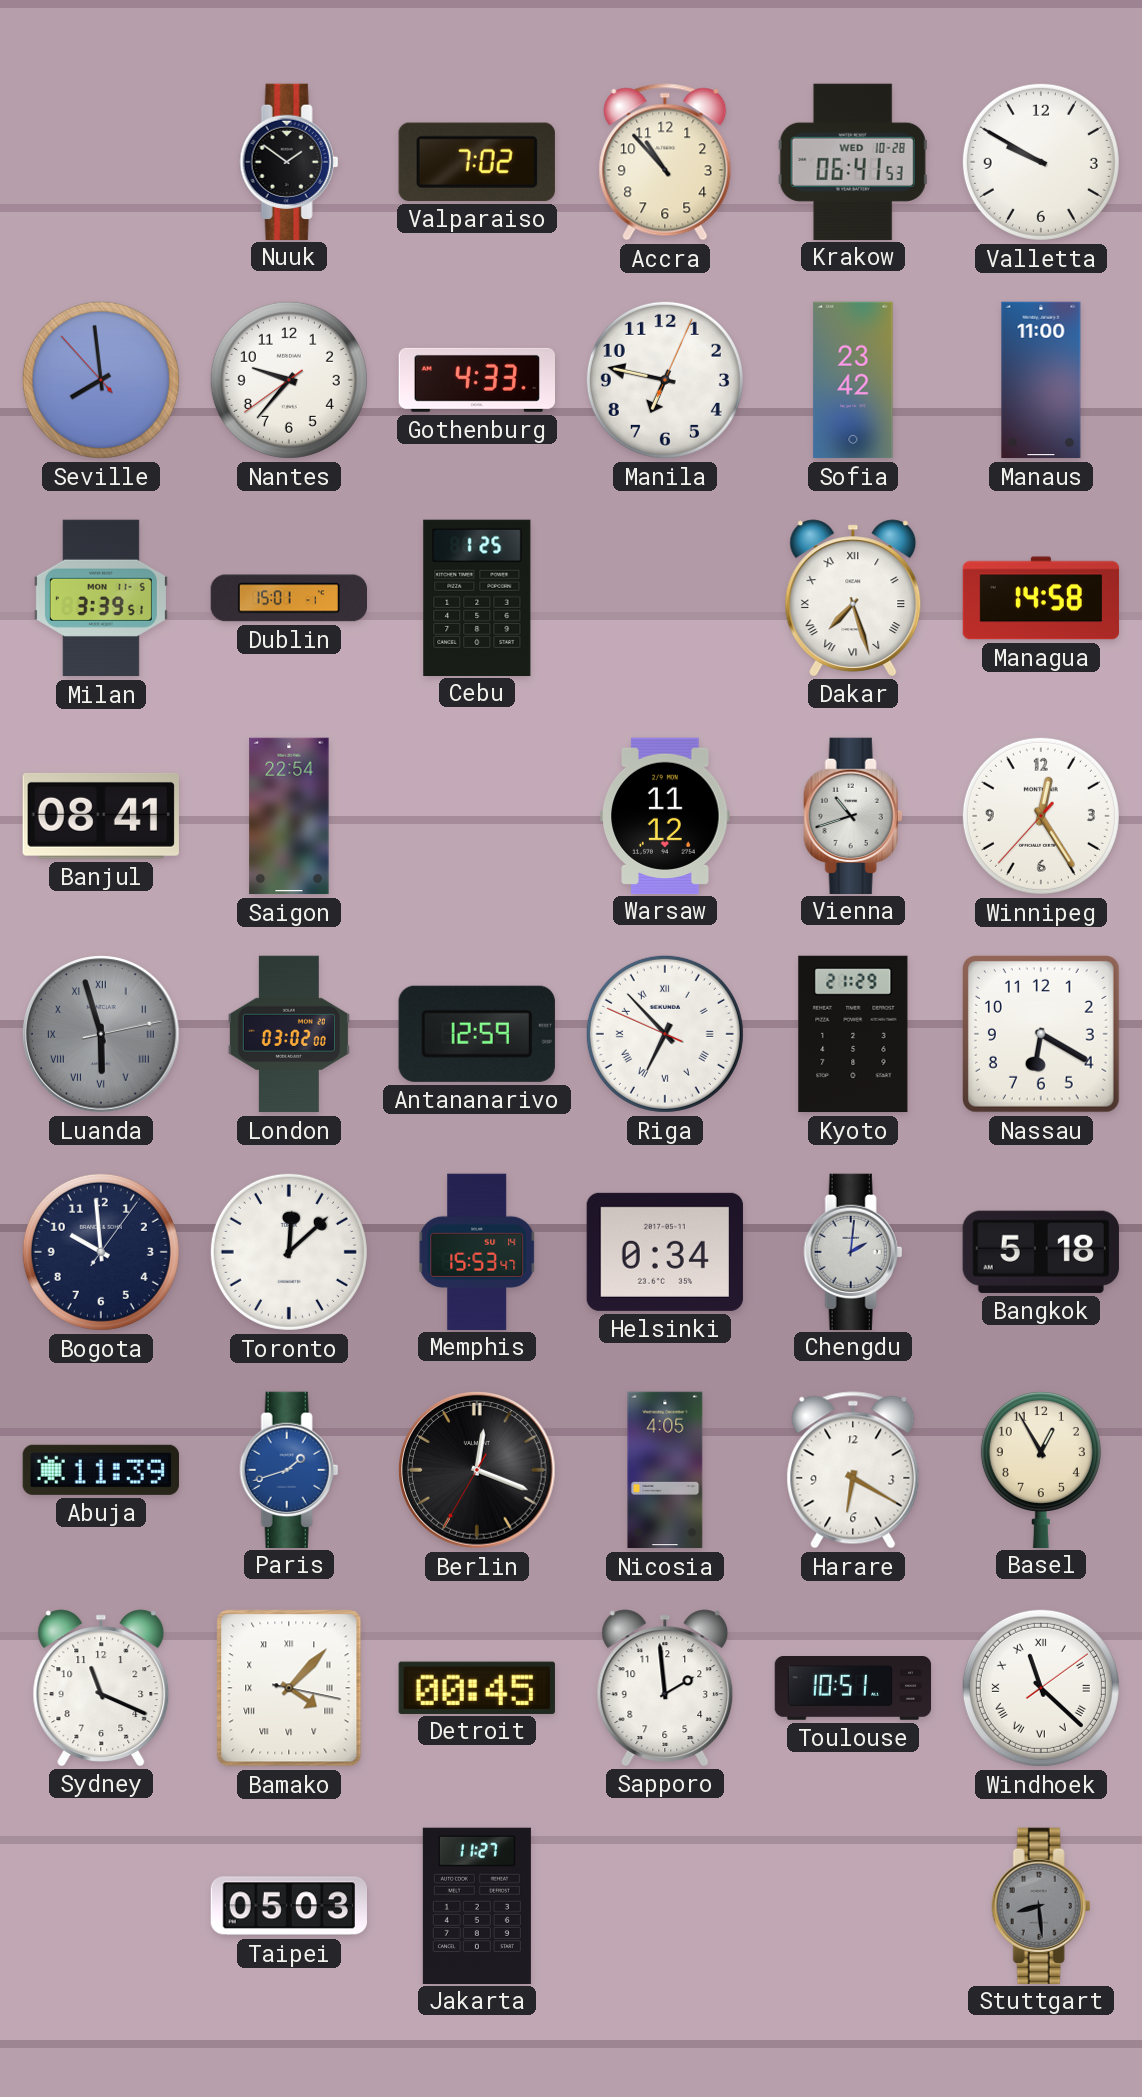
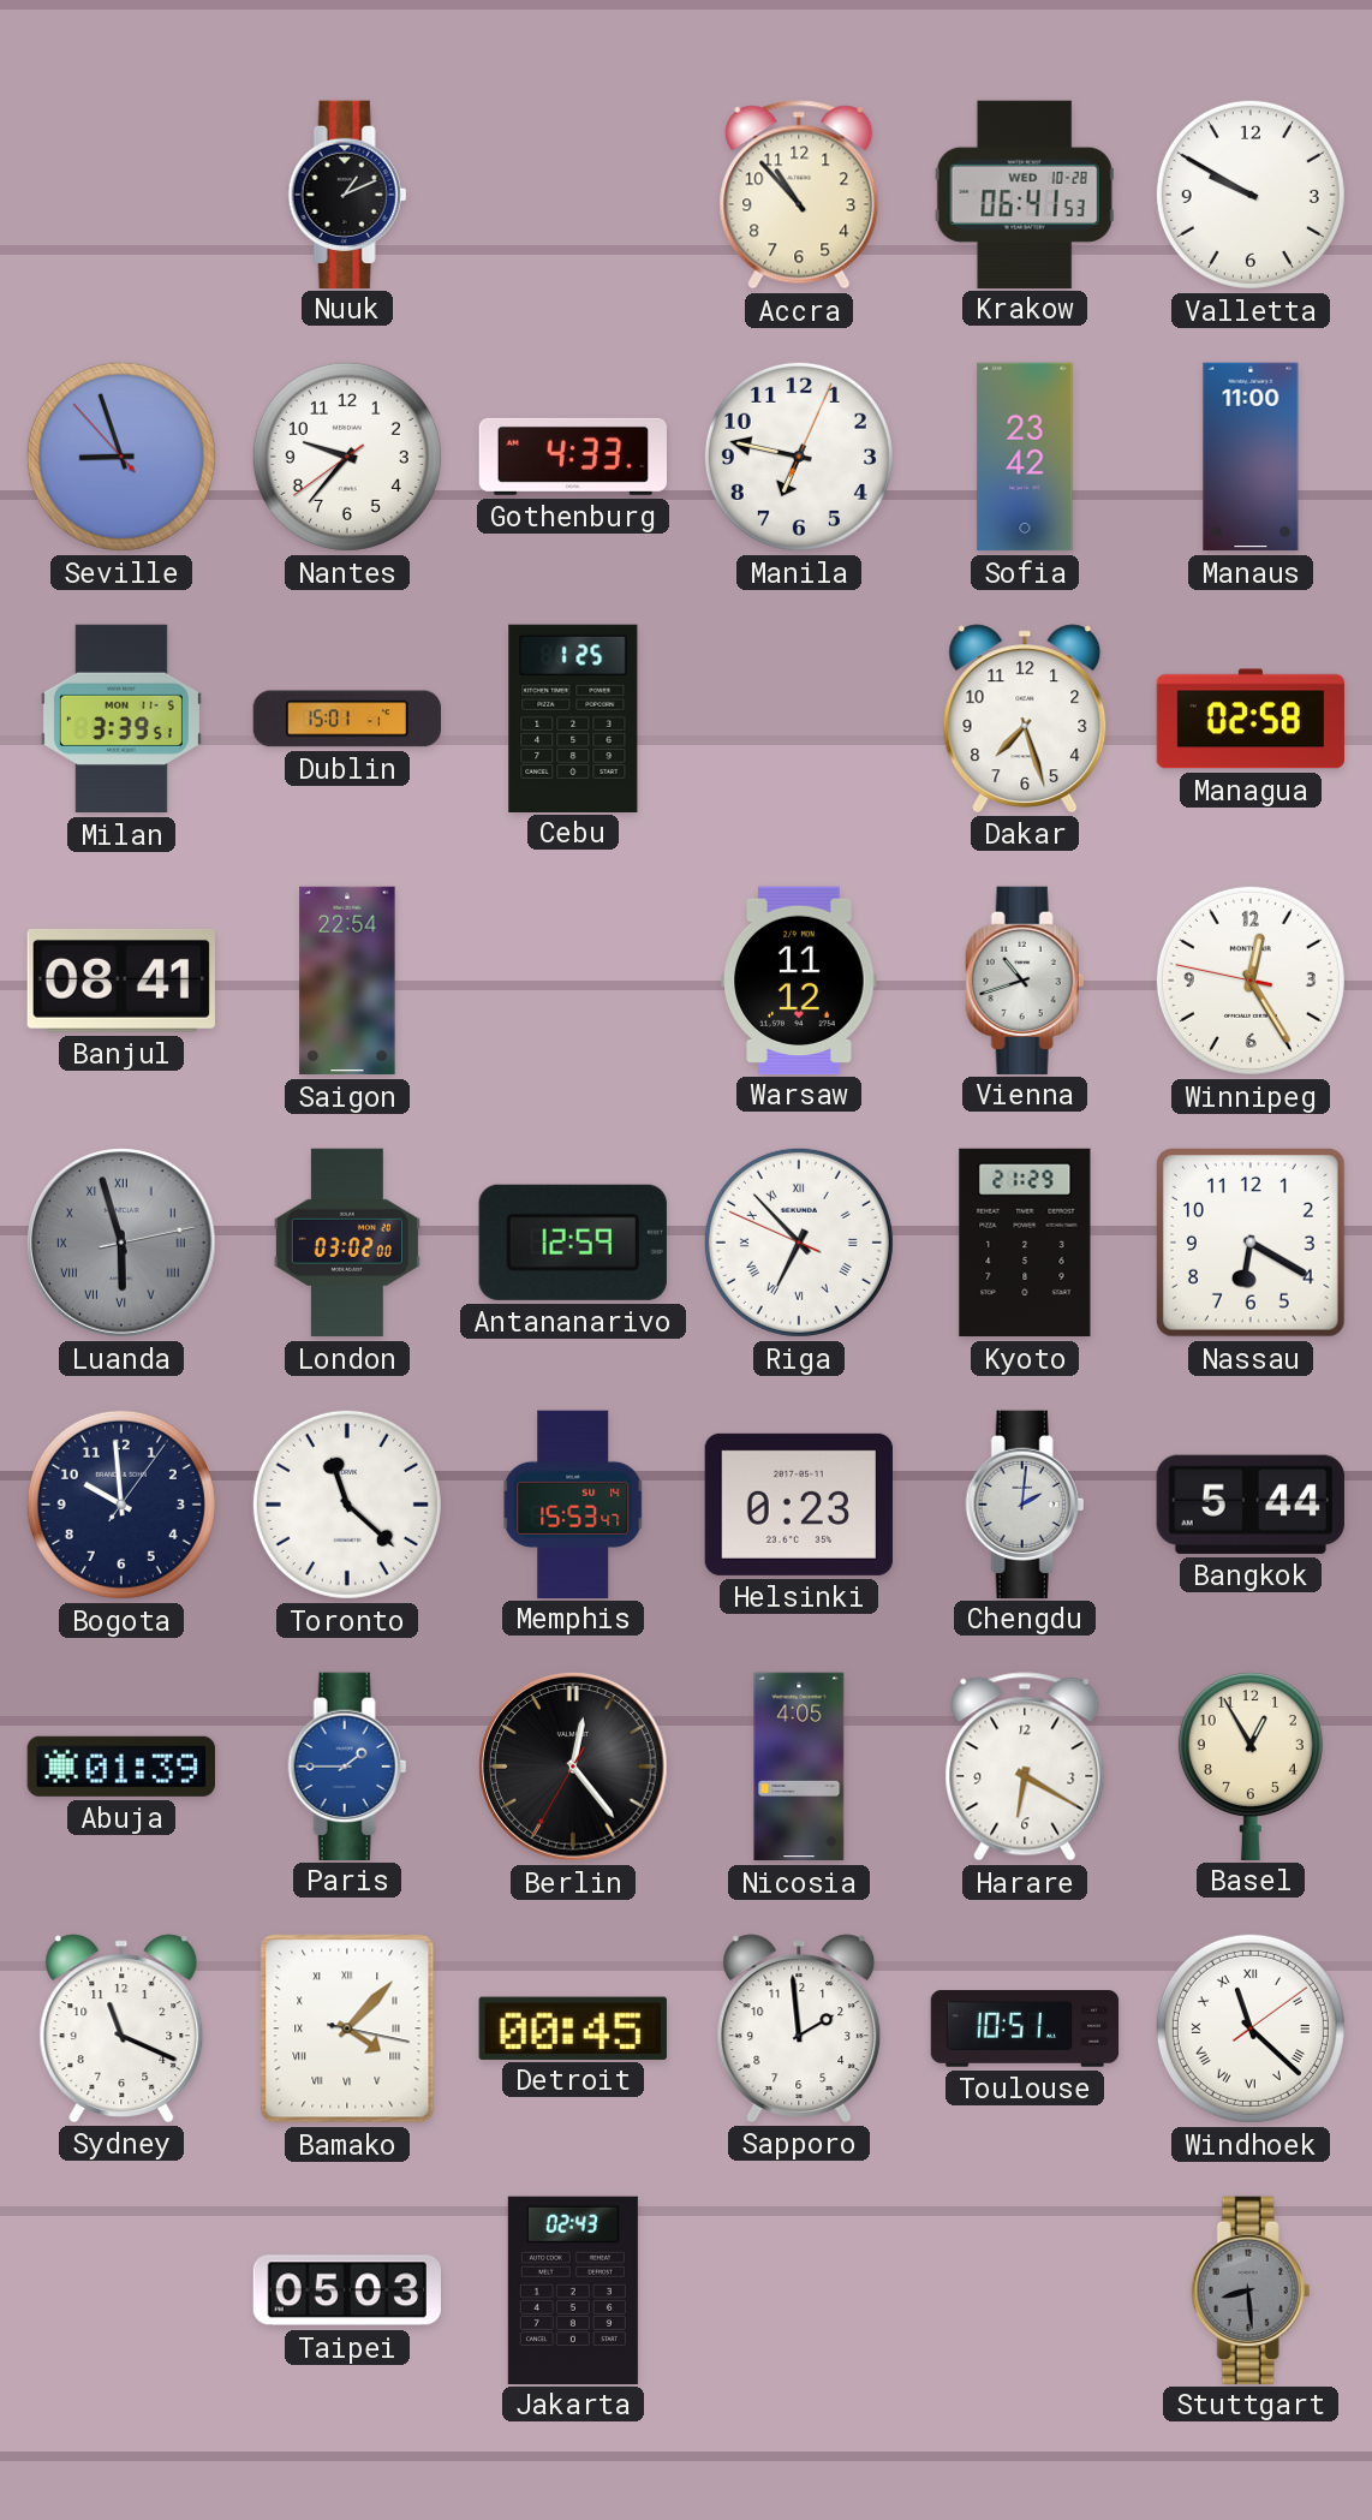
Nuuk: 1:51 -> 1:11 (347, 193)
Valparaiso: 7:02 -> none (477, 162)
Seville: 7:58 -> 8:56 (121, 457)
Dakar numerals: Roman -> Arabic (1025, 719)
Managua: 14:58 -> 02:58 (1251, 719)
Winnipeg: 12:24:37 -> 12:24:47 (1251, 981)
Toronto: 12:08 -> 11:22 (347, 1505)
Helsinki: 0:34 -> 0:23 (799, 1505)
Bangkok: 5:18 -> 5:44 (1251, 1505)
Abuja: 11:39 -> 01:39 (121, 1767)
Paris: 1:42 -> 1:45 (347, 1765)
Berlin: 12:18 -> 12:23 (573, 1767)
Jakarta: 11:27 -> 02:43 (573, 2289)
